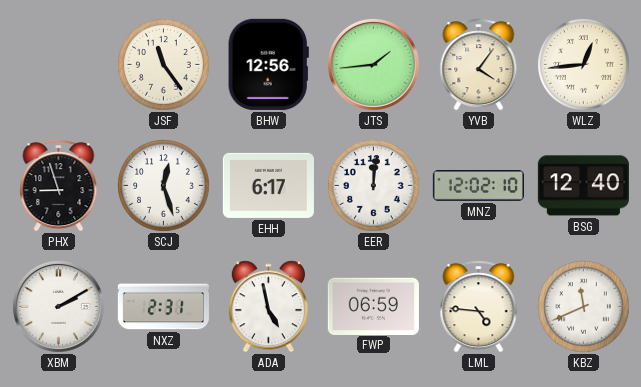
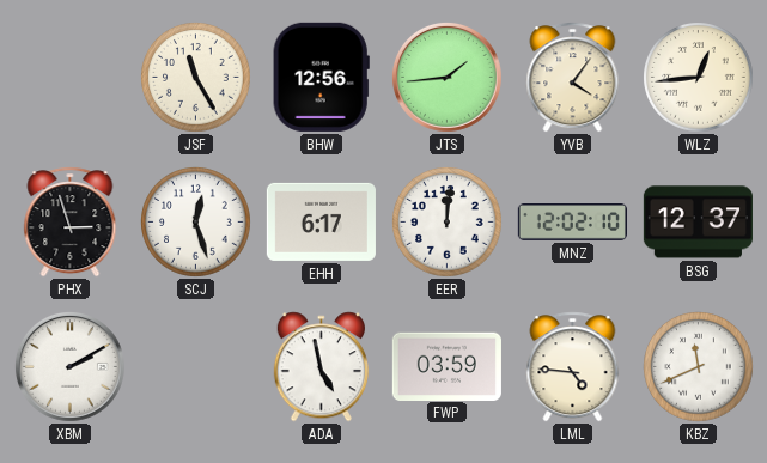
JSF: 11:24 -> 11:25 (196, 78)
PHX: 8:57 -> 2:57 (71, 223)
BSG: 12:40 -> 12:37 (698, 223)
NXZ: 2:31 -> none (163, 307)
FWP: 06:59 -> 03:59 (446, 366)
